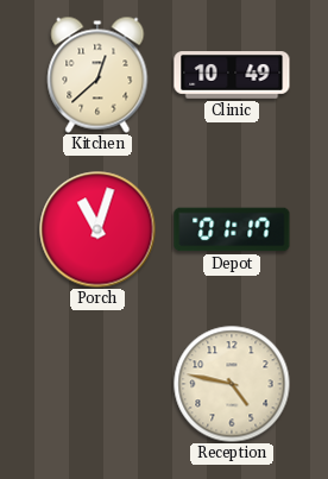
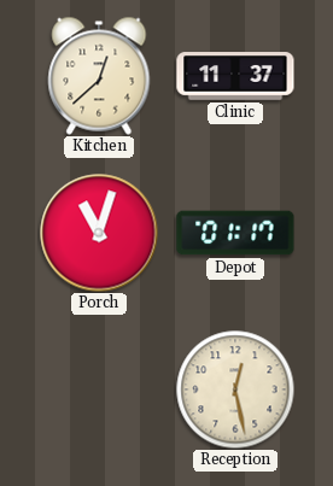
Clinic: 10:49 -> 11:37 (235, 76)
Reception: 4:47 -> 12:28 (235, 390)
